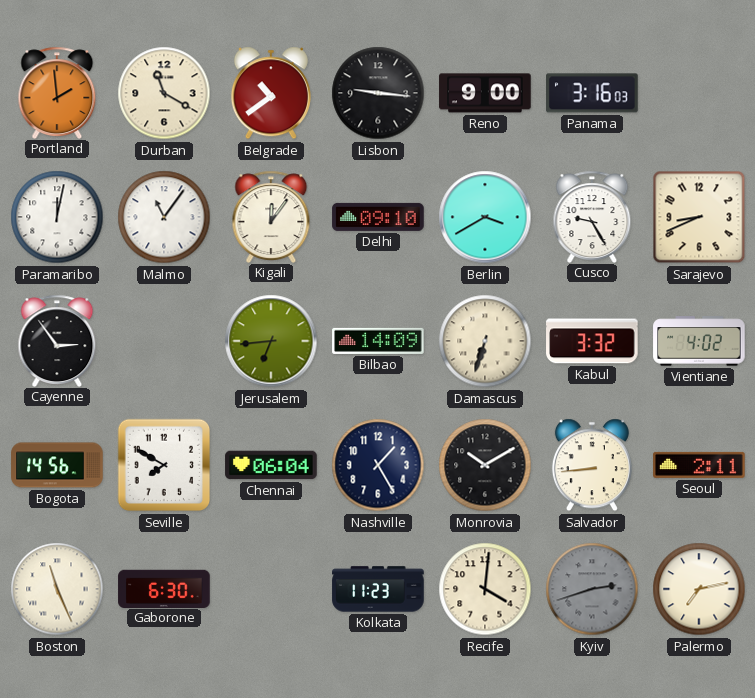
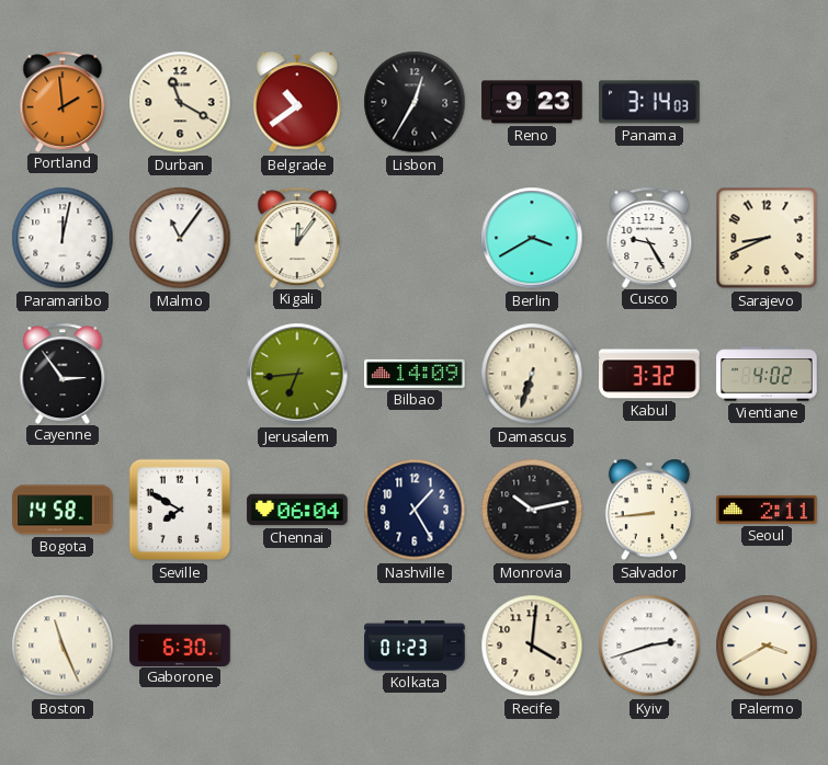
Lisbon: 9:16 -> 12:35 (415, 102)
Reno: 9:00 -> 9:23 (532, 102)
Panama: 3:16 -> 3:14 (649, 102)
Delhi: 09:10 -> none (378, 217)
Bogota: 14:56 -> 14:58 (63, 510)
Monrovia: 10:10 -> 10:13 (532, 510)
Kolkata: 11:23 -> 01:23 (415, 646)
Kyiv dial: grey -> white (649, 646)
Palermo: 7:13 -> 3:40 (767, 646)
